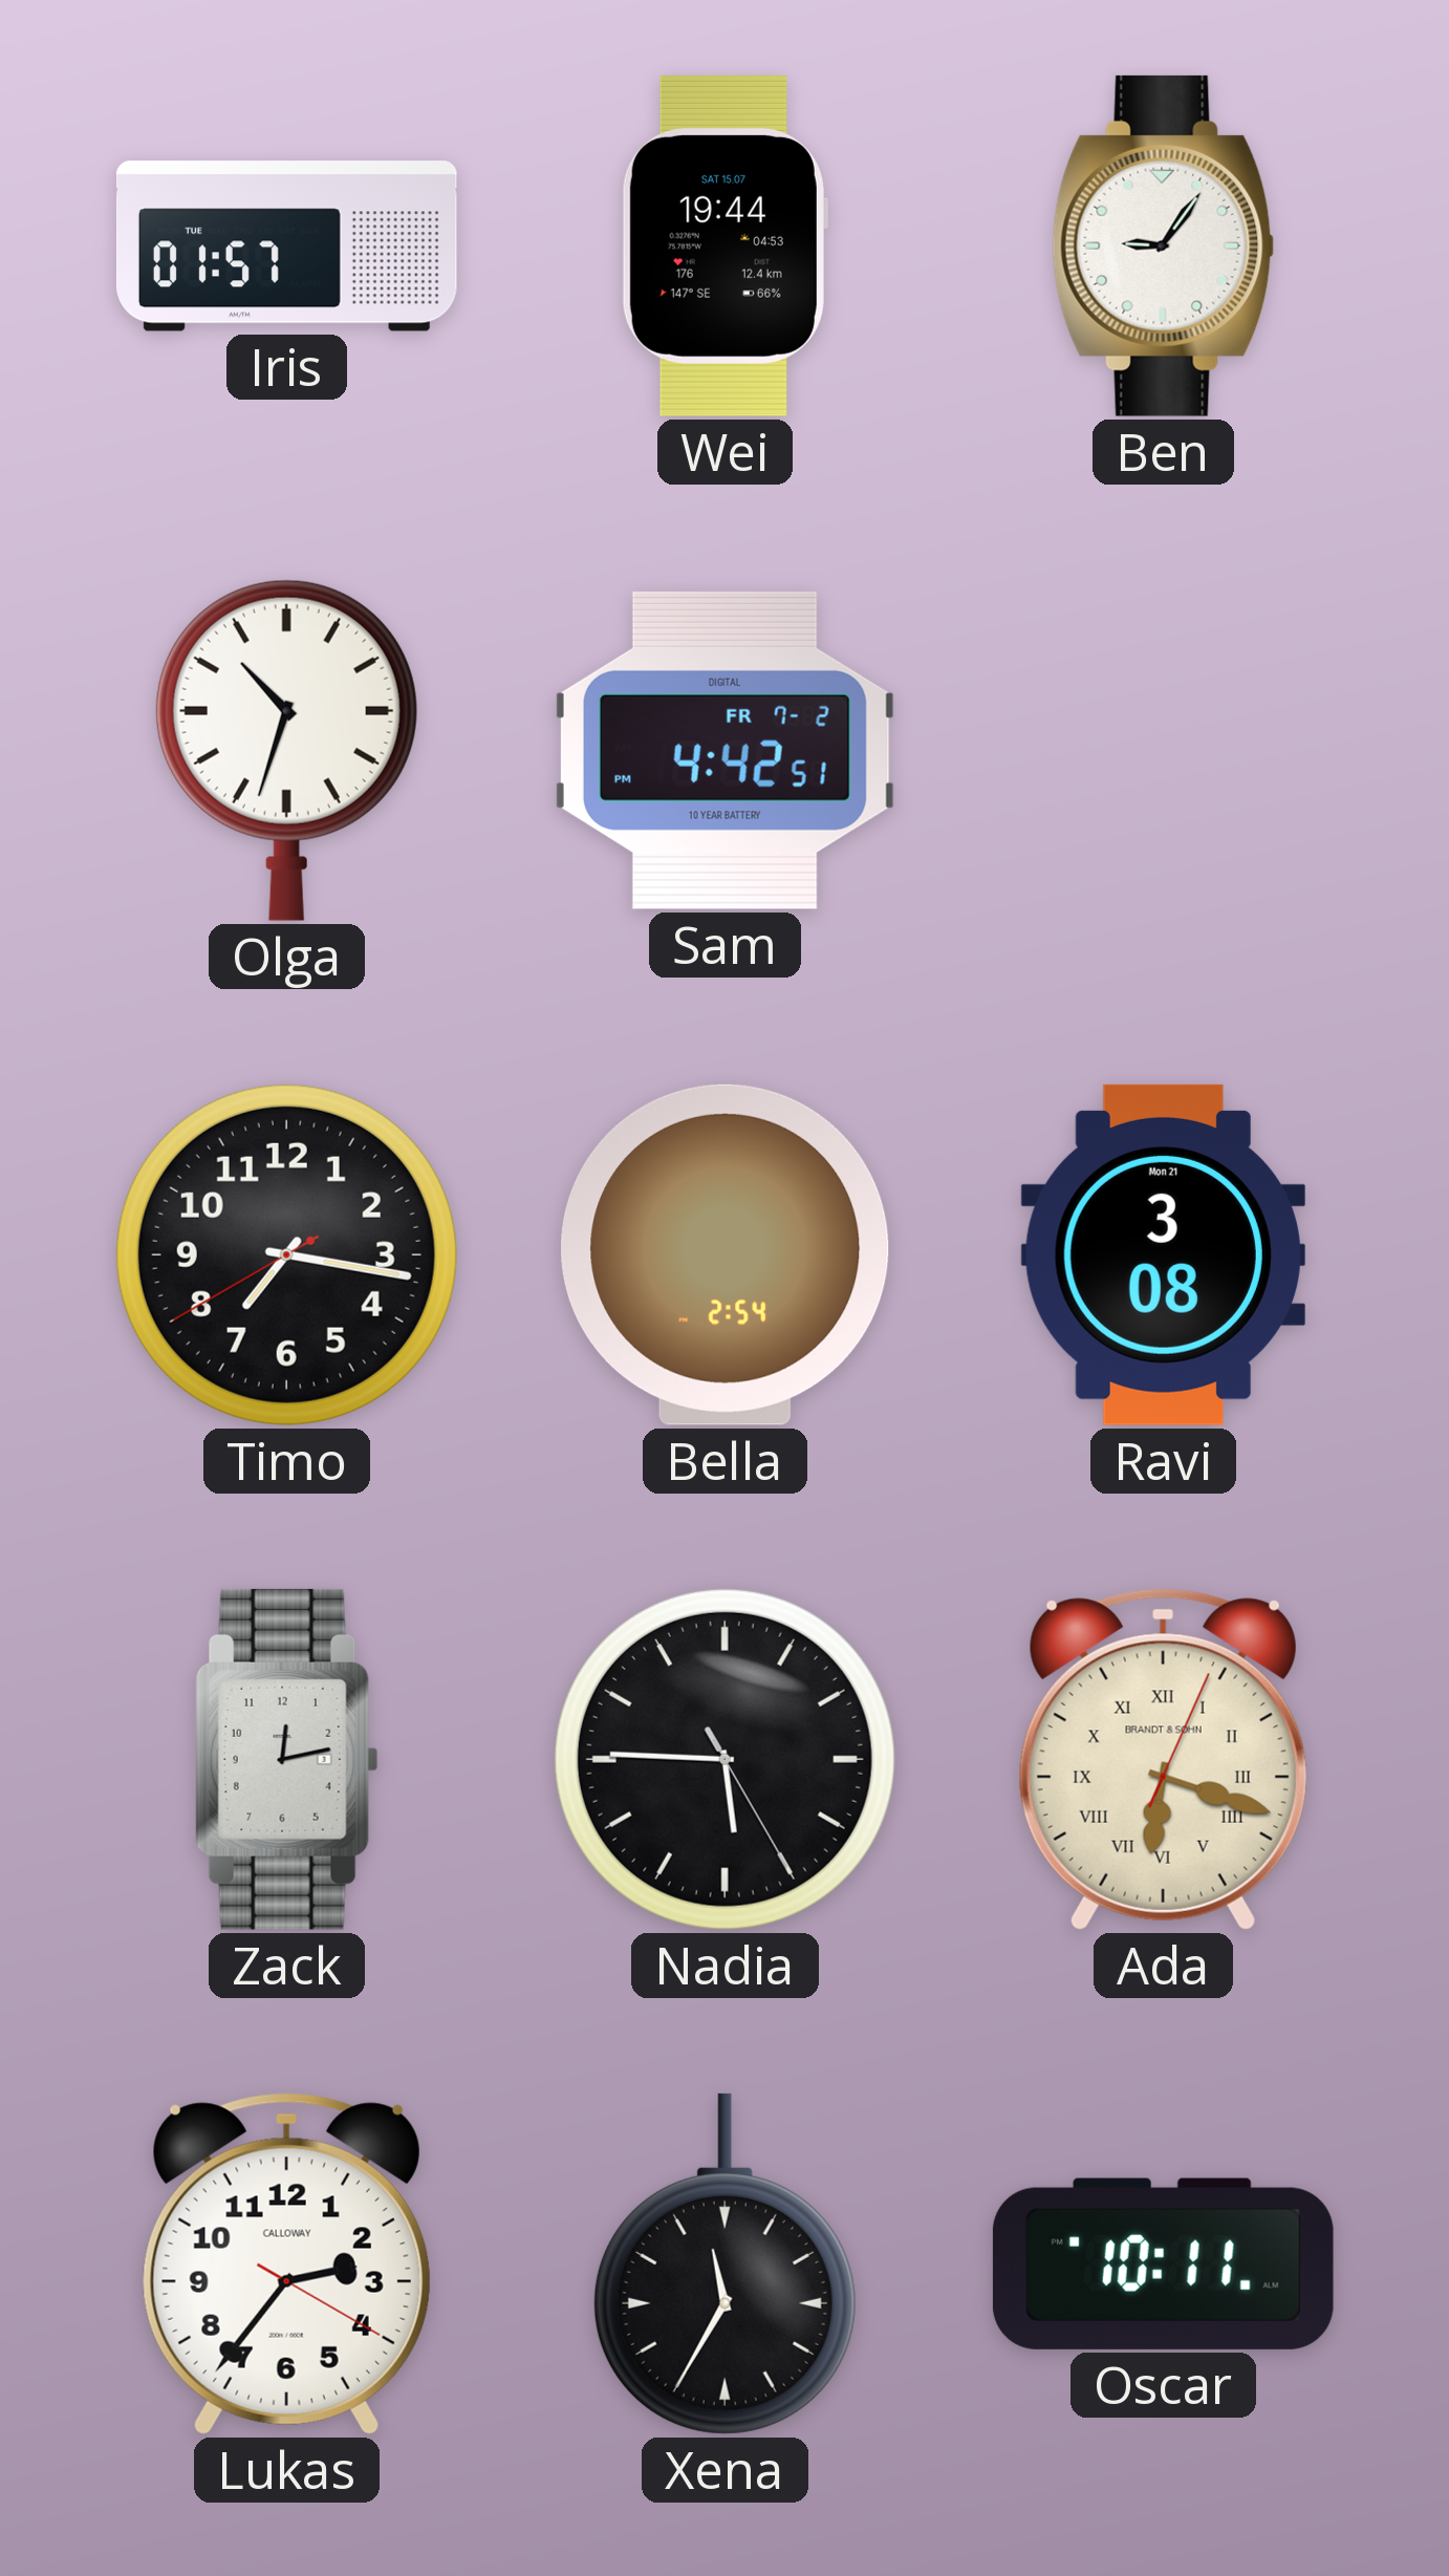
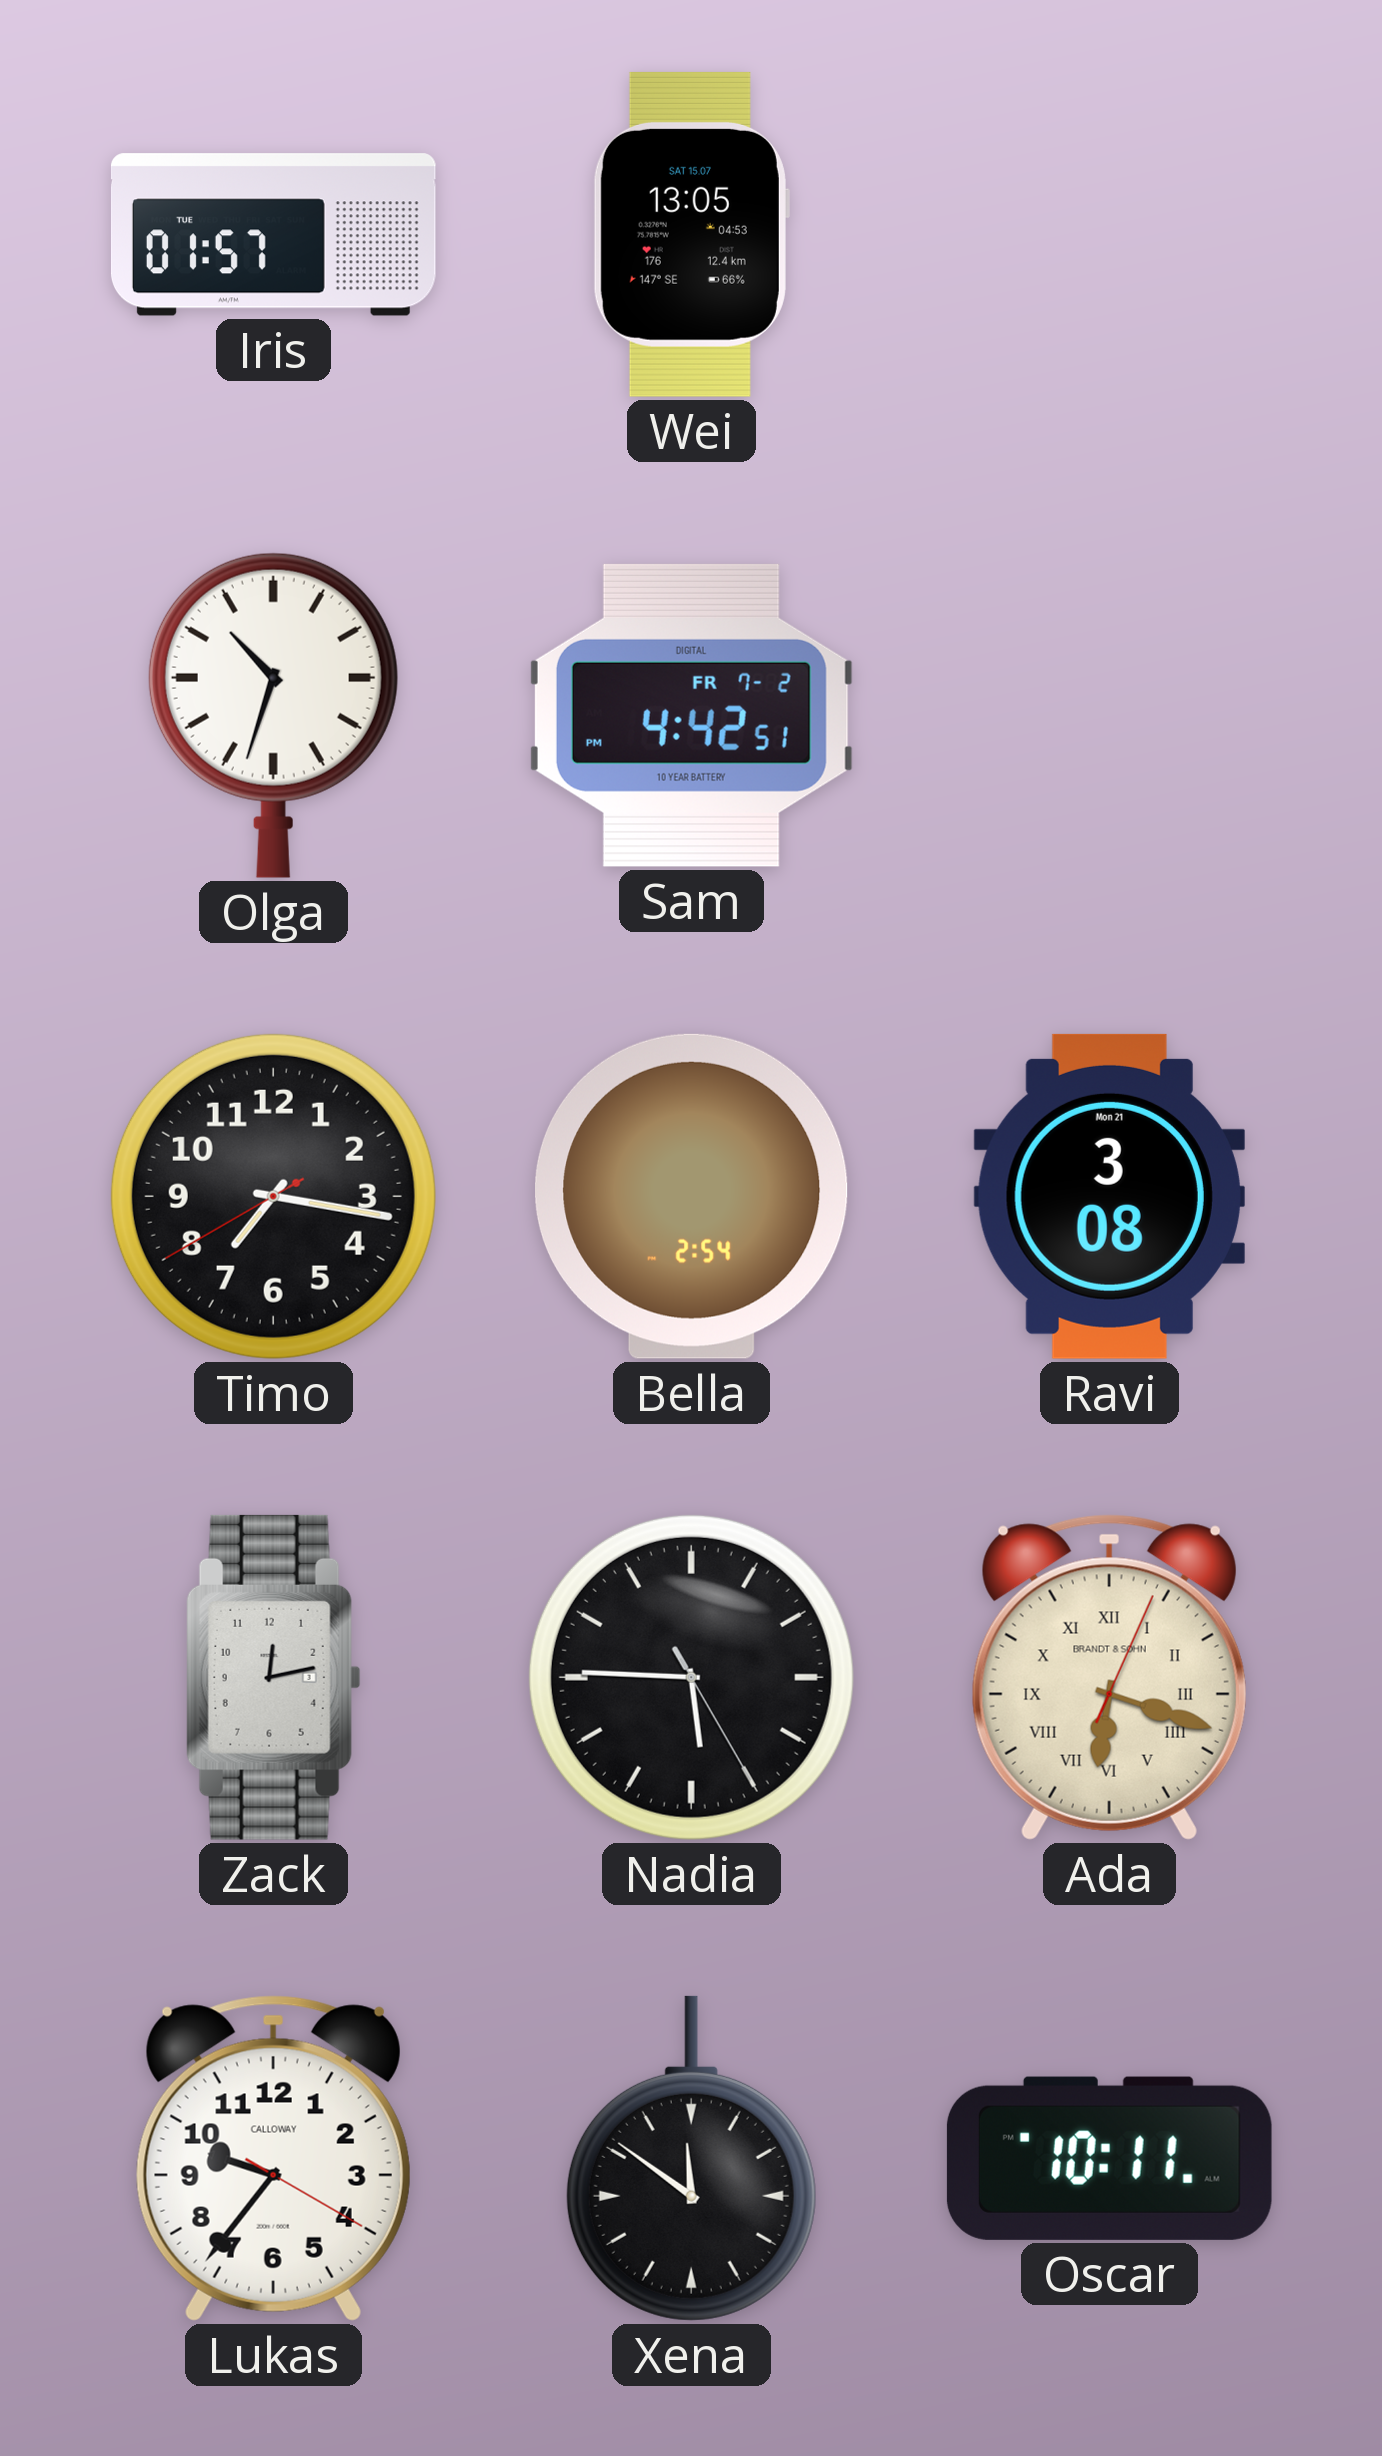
Wei: 19:44 -> 13:05 (691, 234)
Ben: 9:06 -> none (1164, 245)
Lukas: 2:36 -> 9:36 (273, 2158)
Xena: 11:35 -> 11:51 (691, 2158)
